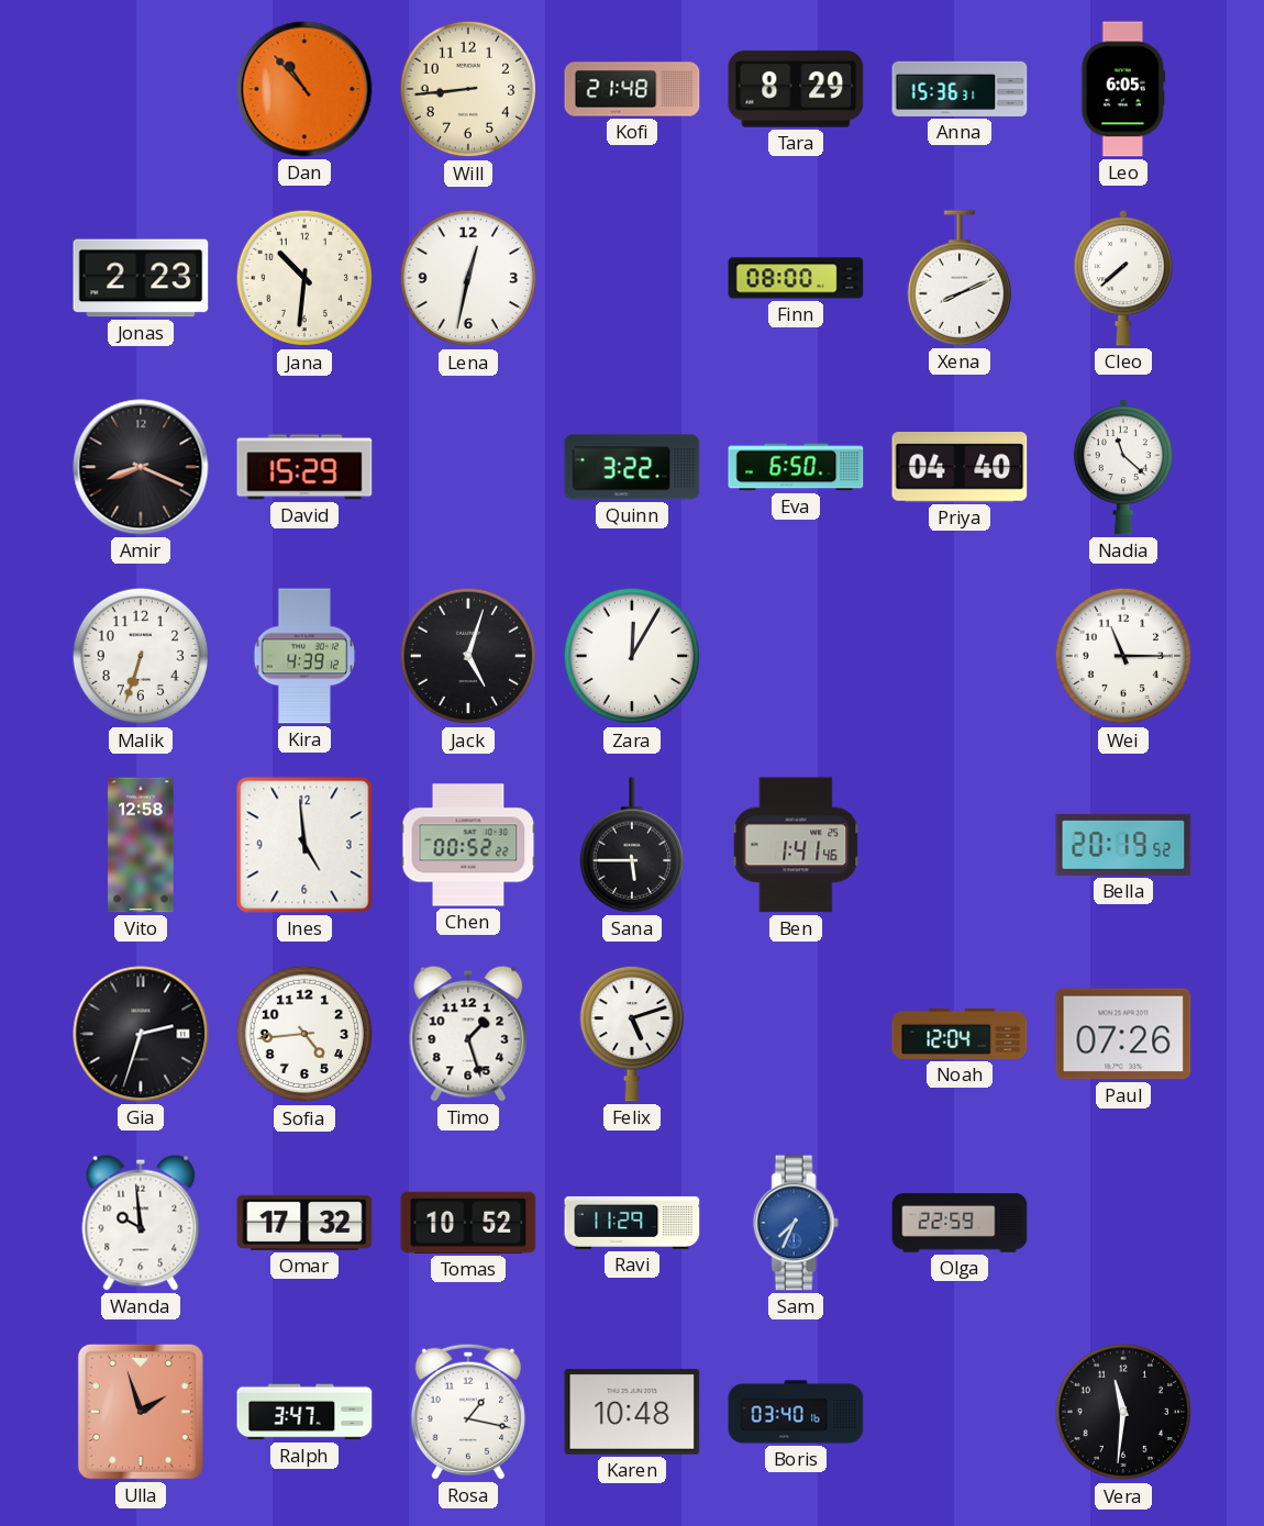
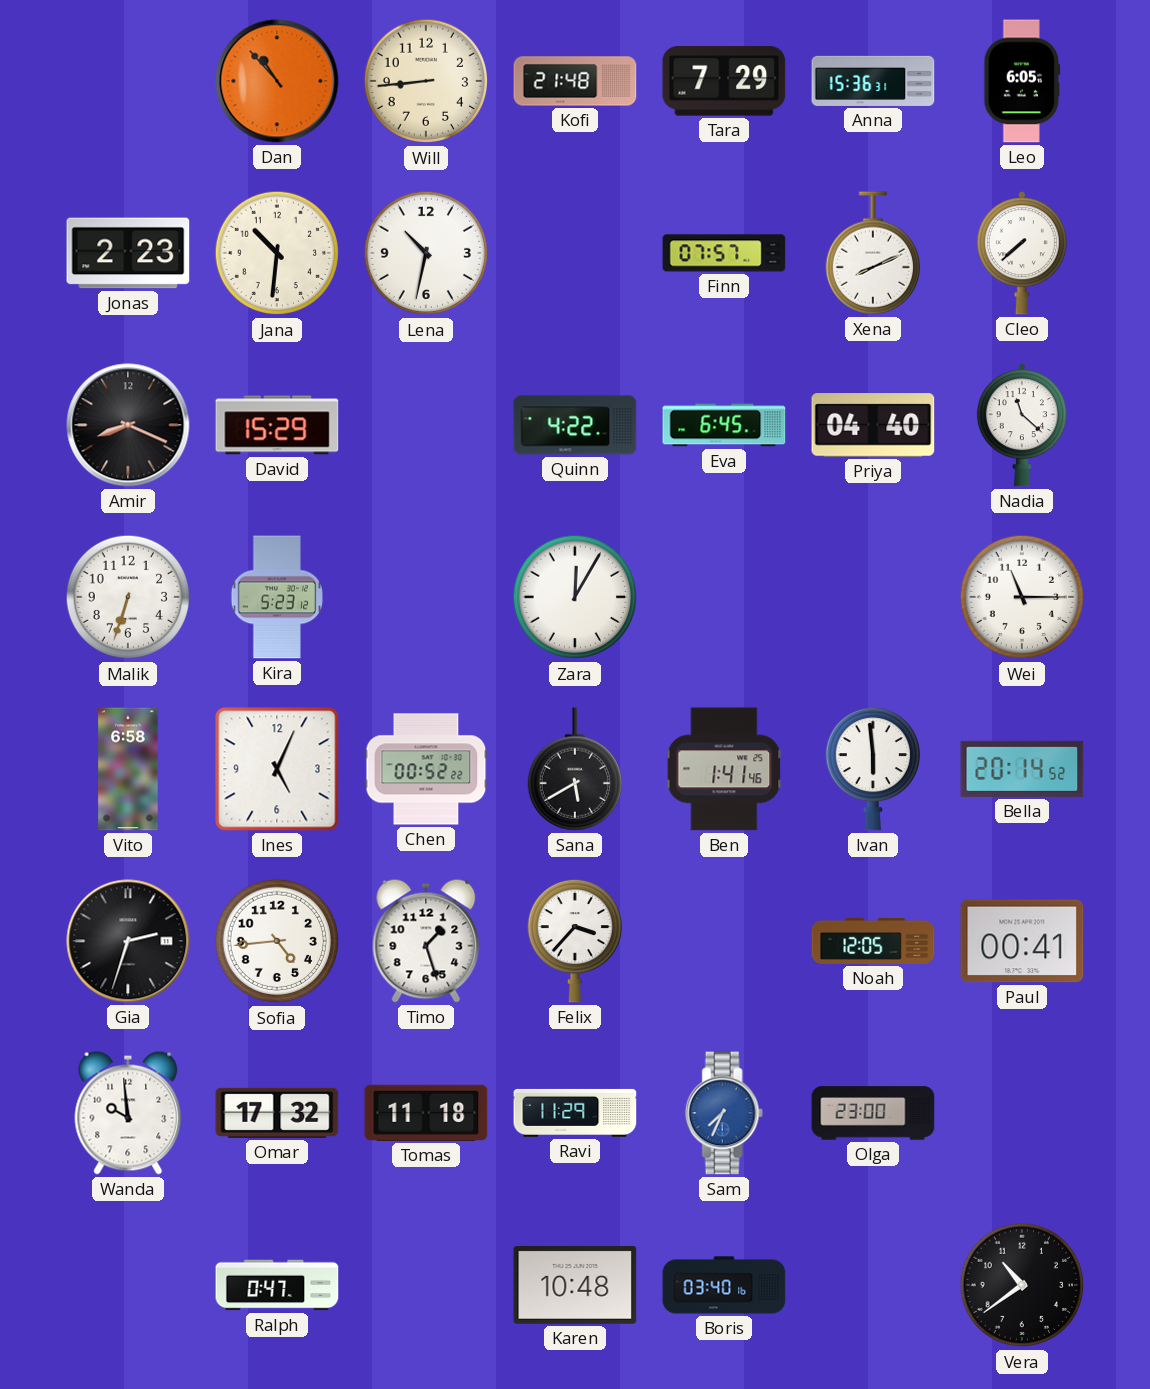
Tara: 8:29 -> 7:29 (724, 81)
Lena: 12:32 -> 10:32 (426, 253)
Finn: 08:00 -> 07:57 (724, 253)
Quinn: 3:22 -> 4:22 (575, 425)
Eva: 6:50 -> 6:45 (724, 425)
Kira: 4:39 -> 5:23 (277, 597)
Jack: 5:03 -> none (468, 656)
Vito: 12:58 -> 6:58 (128, 769)
Ines: 4:59 -> 5:04 (277, 769)
Sana: 5:45 -> 5:40 (575, 769)
Ivan: none -> 5:59 (873, 769)
Bella: 20:19 -> 20:14 (1022, 769)
Felix: 5:12 -> 3:37 (575, 941)
Noah: 12:04 -> 12:05 (873, 941)
Paul: 07:26 -> 00:41 (1022, 941)
Tomas: 10:52 -> 11:18 (426, 1113)
Olga: 22:59 -> 23:00 (873, 1113)
Ulla: 1:57 -> none (141, 1412)
Ralph: 3:47 -> 0:47 (277, 1285)
Rosa: 1:17 -> none (468, 1412)
Vera: 11:31 -> 10:39 (1022, 1285)
